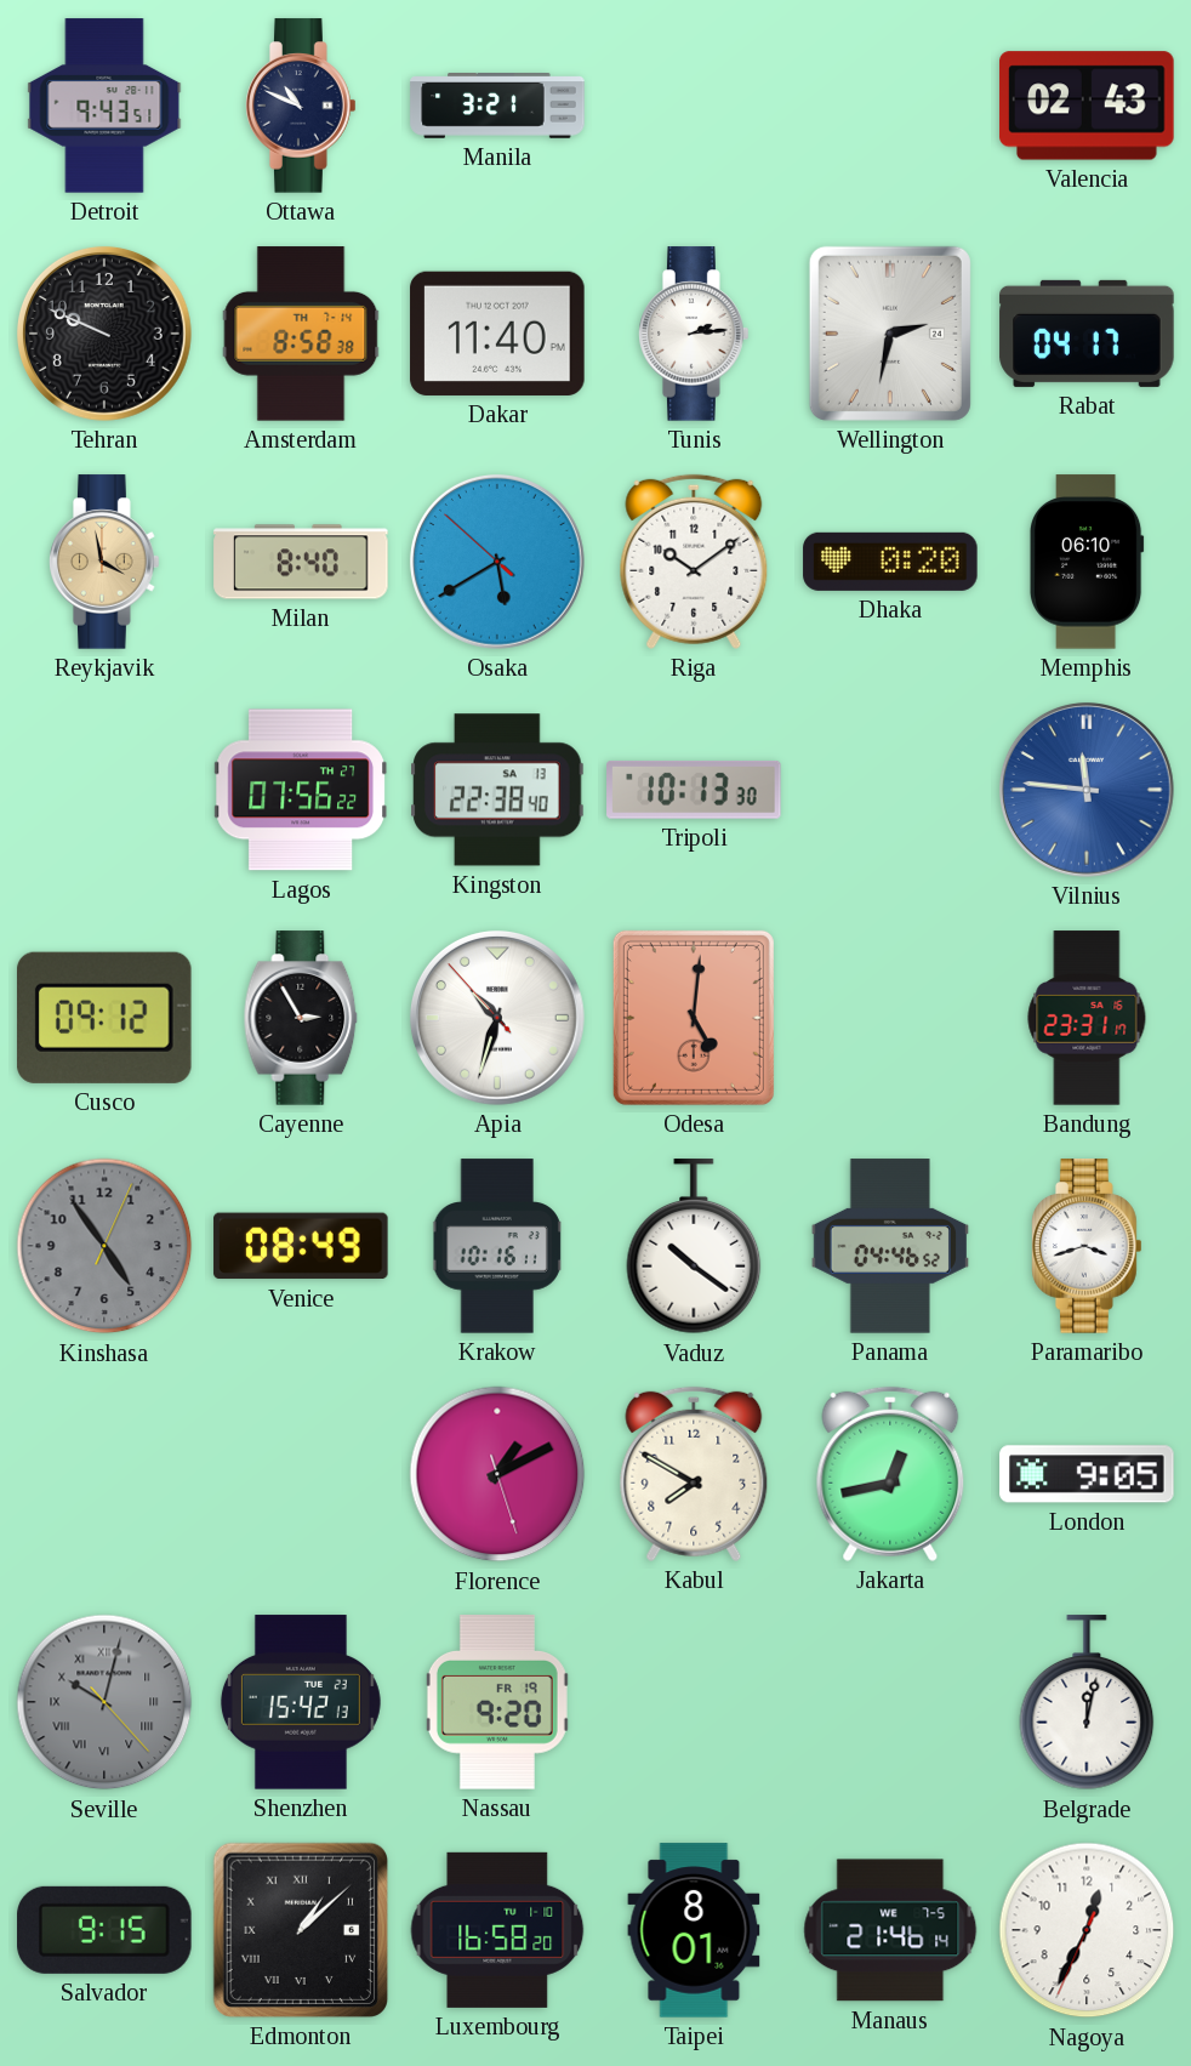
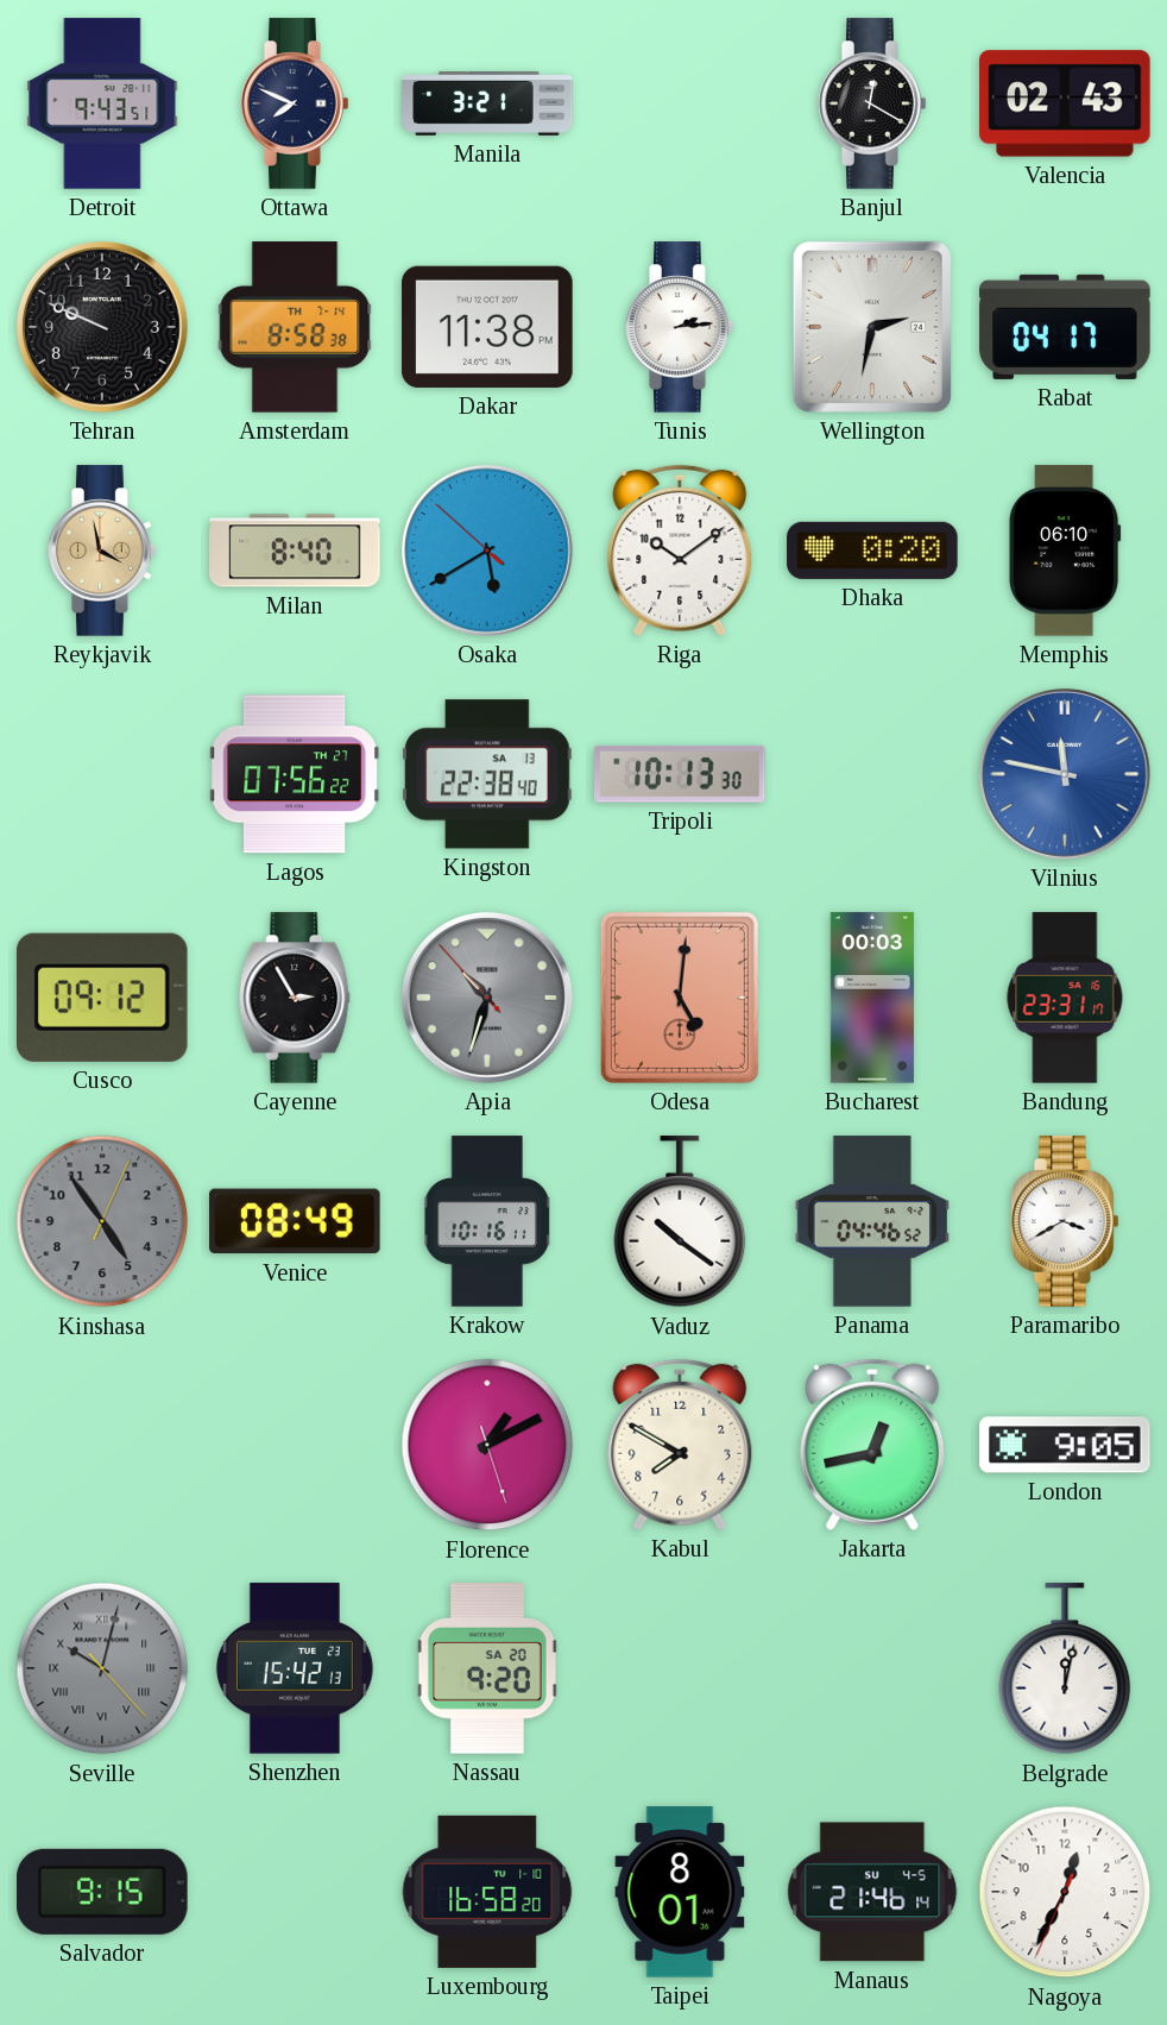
Ottawa: 10:49 -> 7:49 (295, 103)
Banjul: none -> 12:20 (872, 103)
Dakar: 11:40 -> 11:38 (487, 327)
Vilnius: 11:46 -> 11:47 (1065, 774)
Apia dial: white -> grey (487, 998)
Bucharest: none -> 00:03 (872, 998)
Paramaribo: 3:42 -> 3:40 (1065, 1221)
Nassau date: FR 19 -> SA 20 (487, 1668)
Edmonton: 1:08 -> none (301, 1930)
Manaus date: WE 7-5 -> SU 4-5 (872, 1892)
